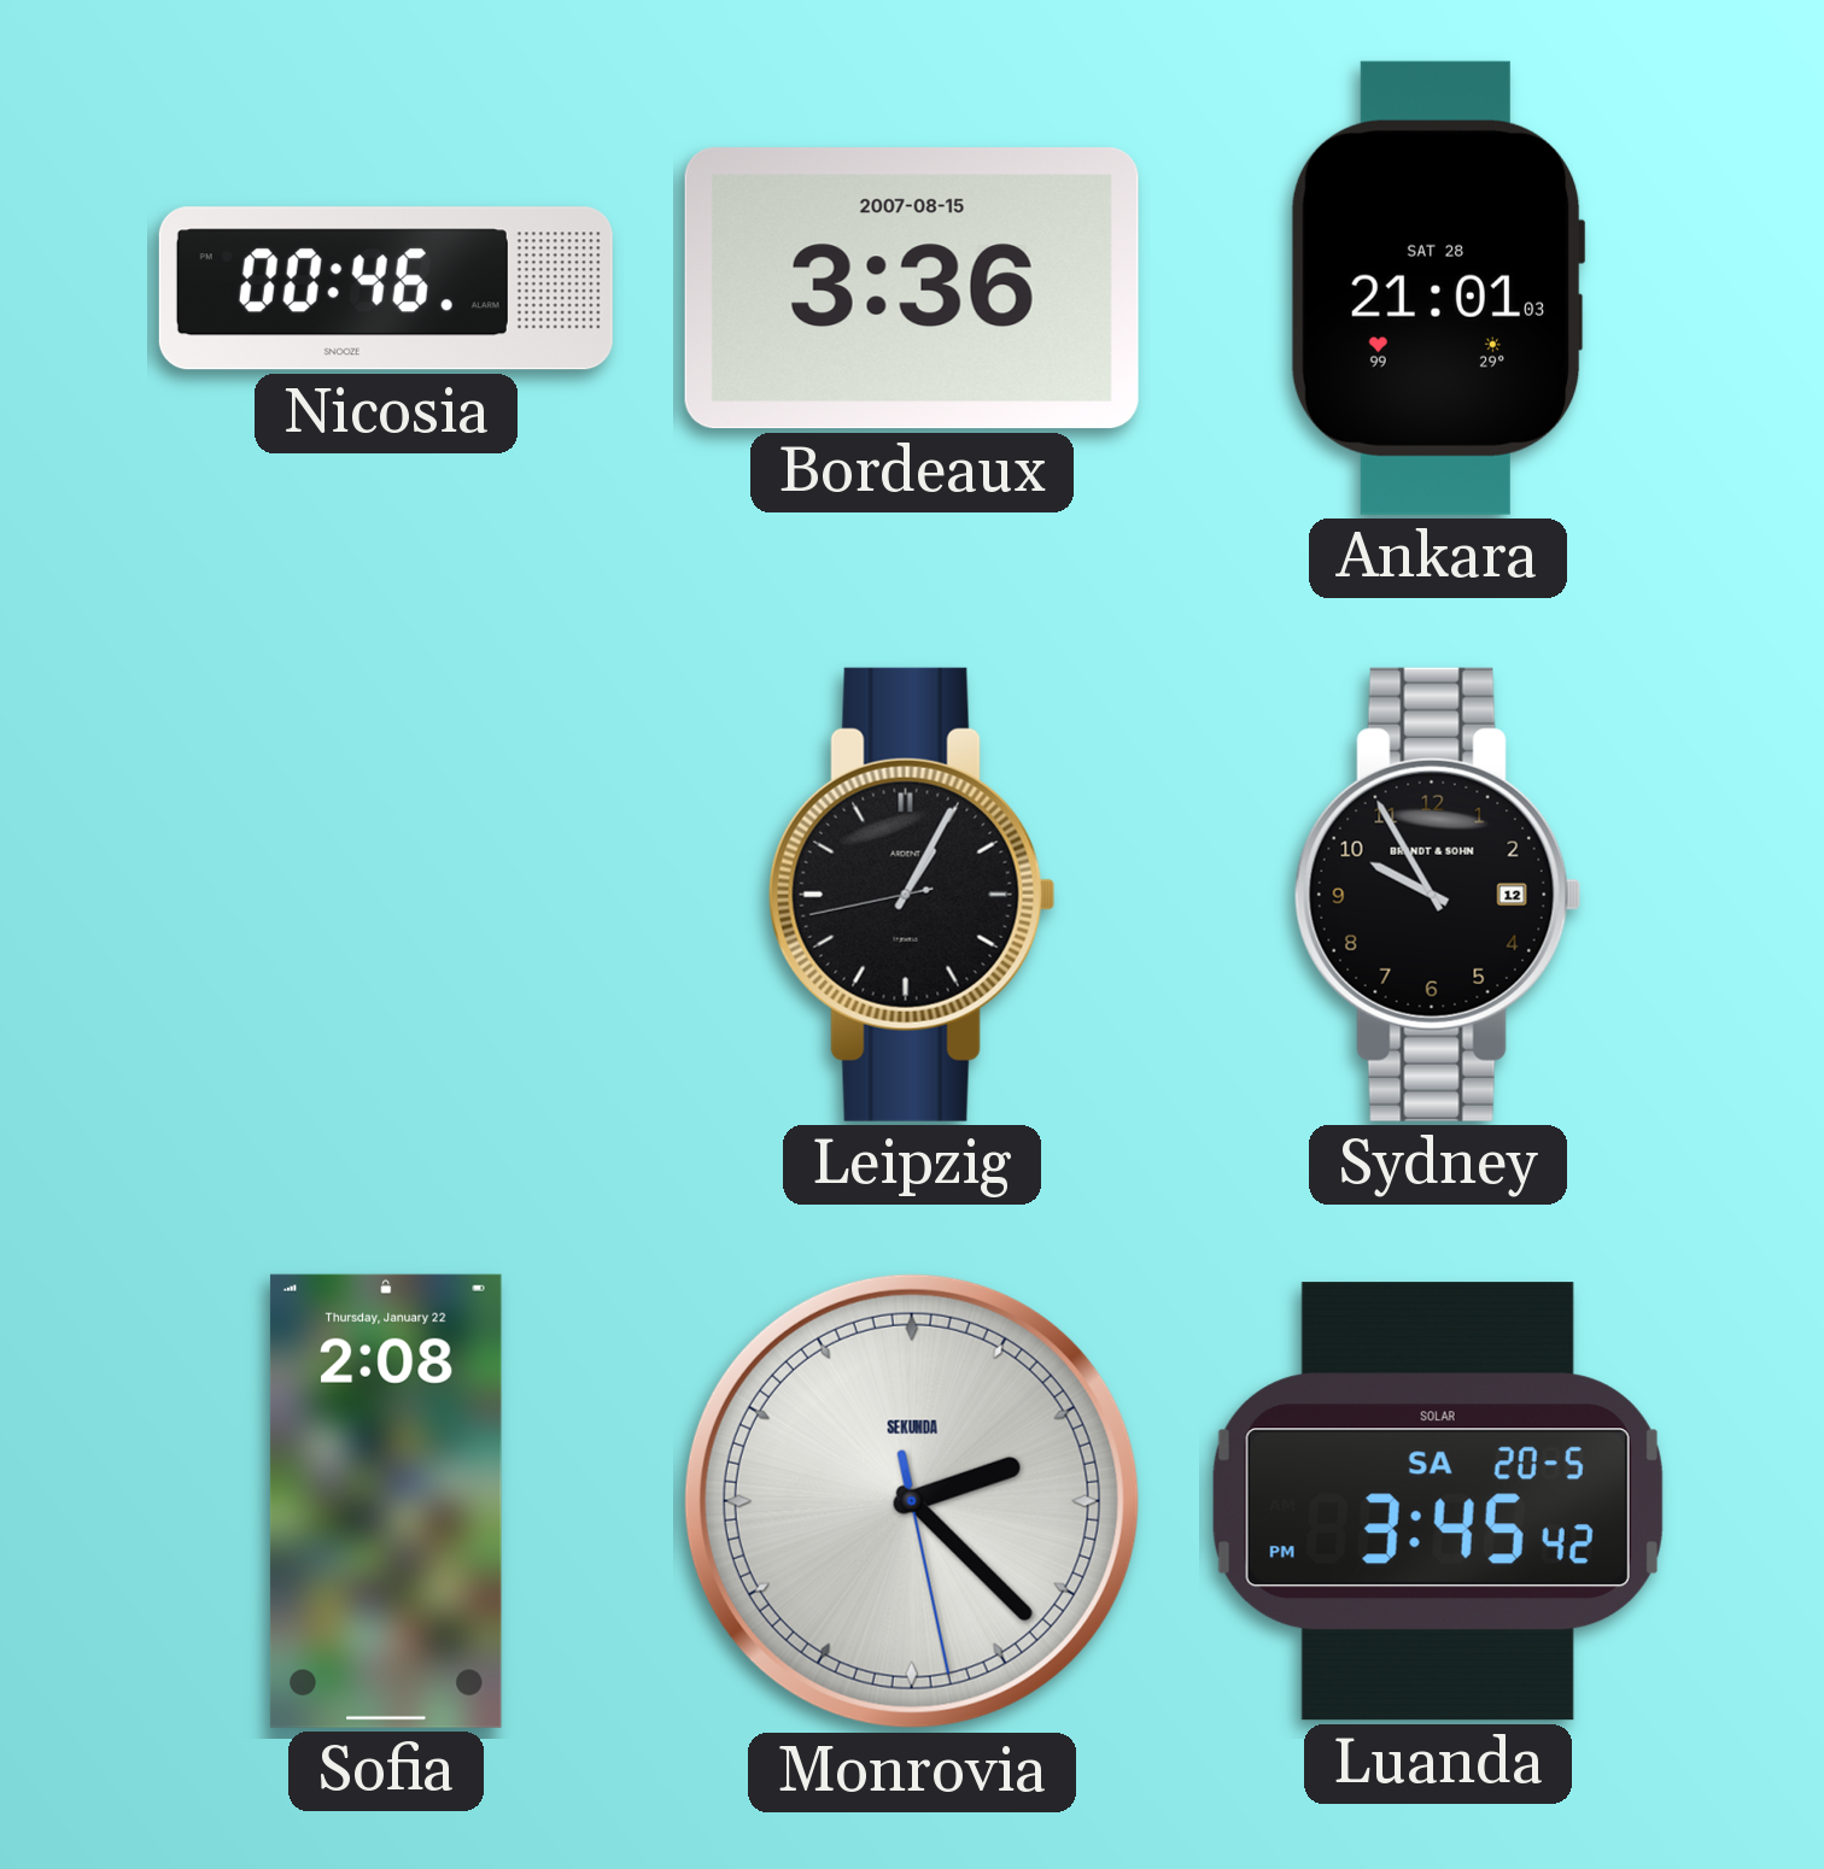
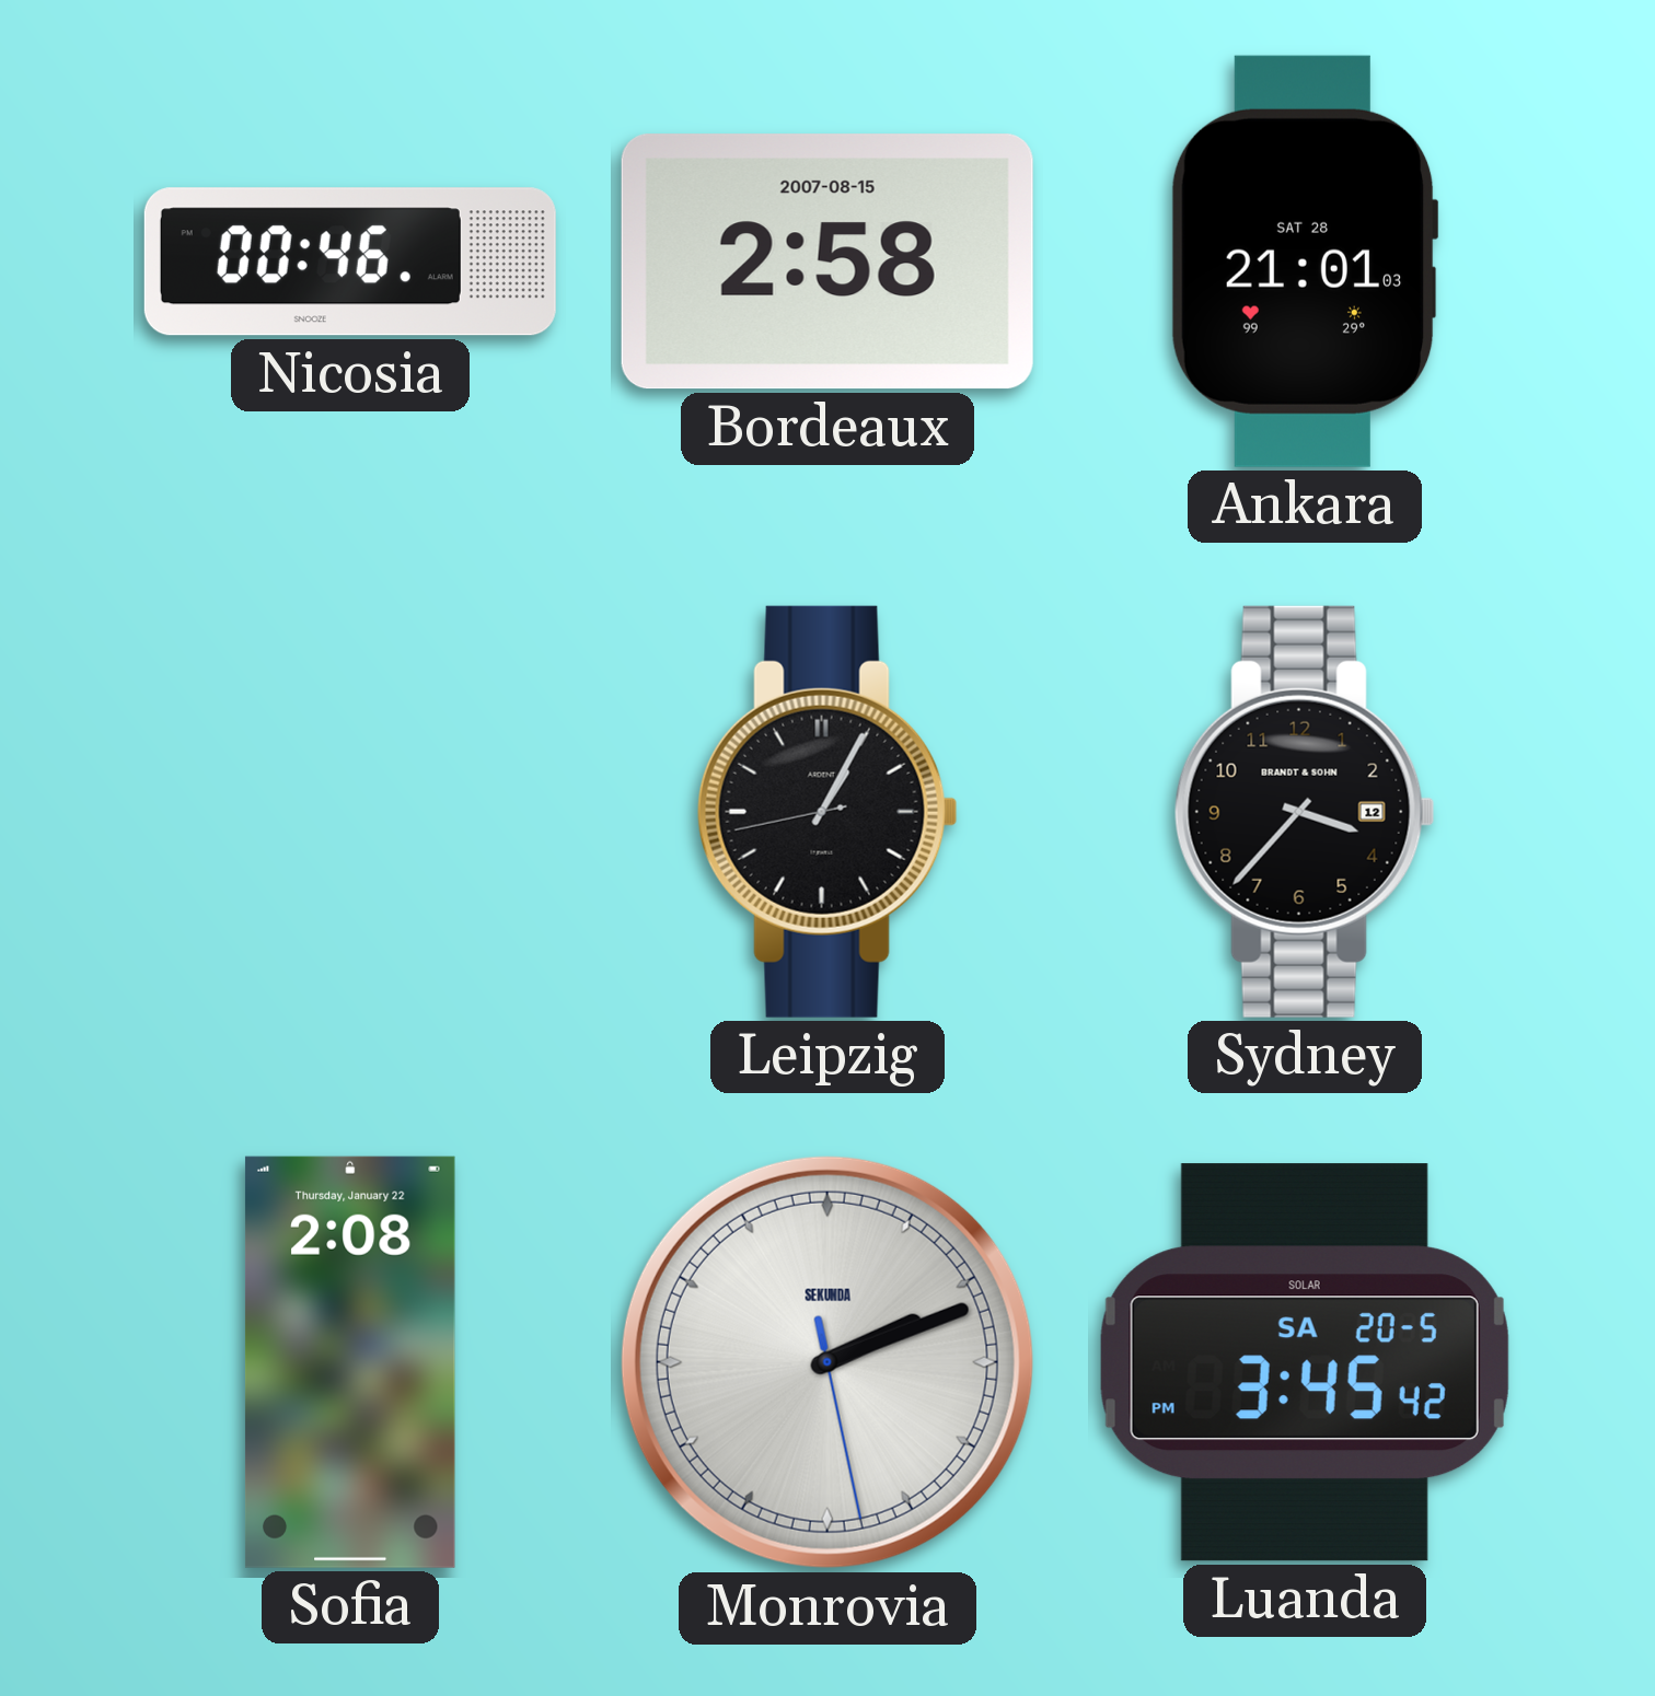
Bordeaux: 3:36 -> 2:58 (827, 262)
Sydney: 9:55 -> 3:37 (1305, 812)
Monrovia: 2:22 -> 2:11 (827, 1362)
